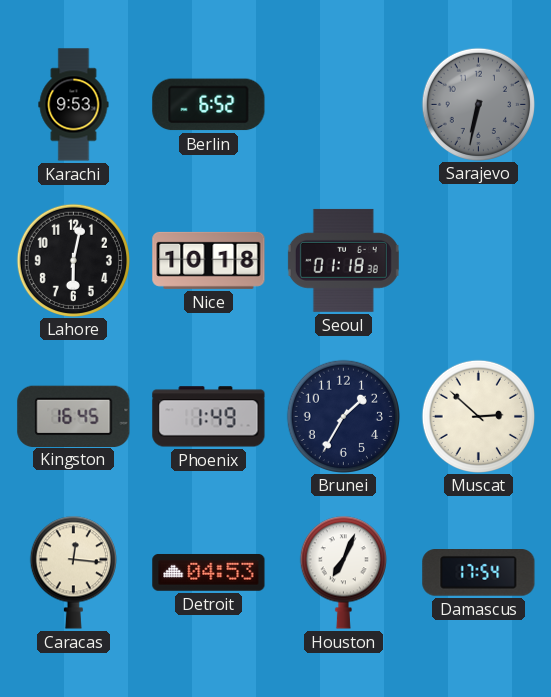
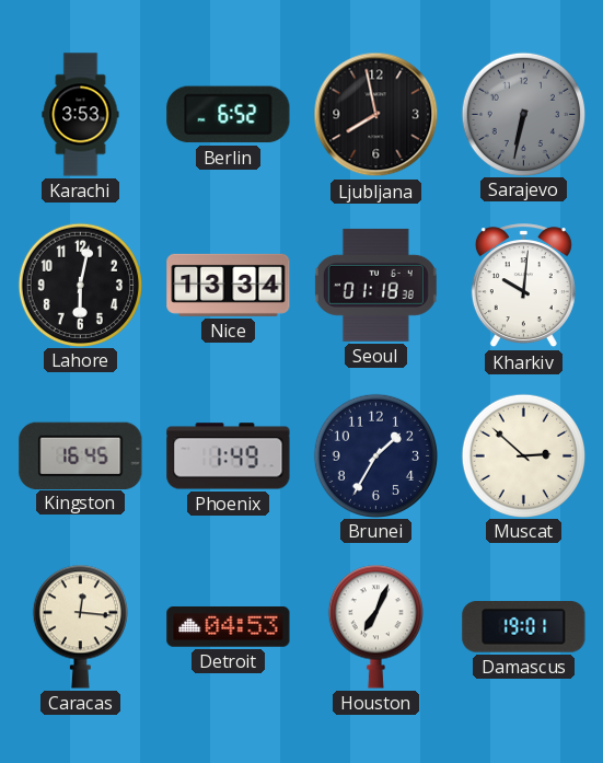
Karachi: 9:53 -> 3:53 (81, 115)
Ljubljana: none -> 7:58 (376, 115)
Nice: 10:18 -> 13:34 (229, 285)
Kharkiv: none -> 10:01 (523, 286)
Damascus: 17:54 -> 19:01 (524, 627)
